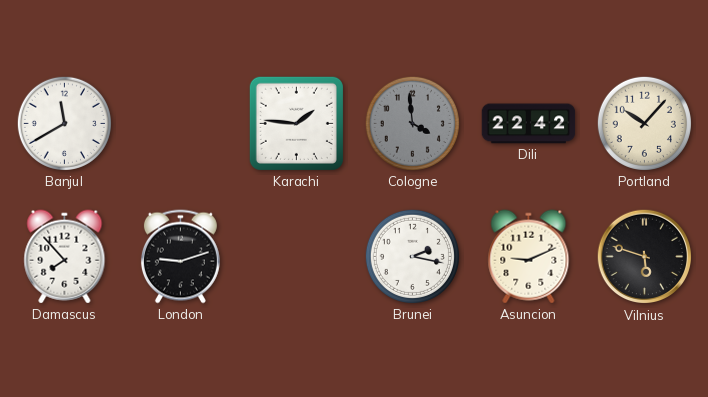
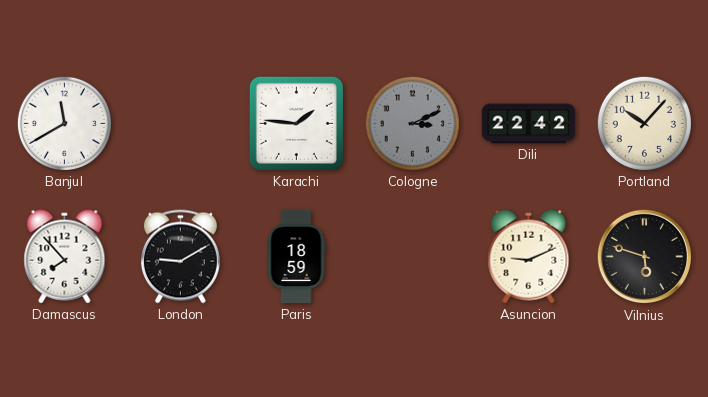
Cologne: 3:59 -> 3:11 (412, 123)
London: 9:12 -> 9:10 (180, 257)
Paris: none -> 18:59 (296, 257)
Brunei: 2:17 -> none (412, 256)
